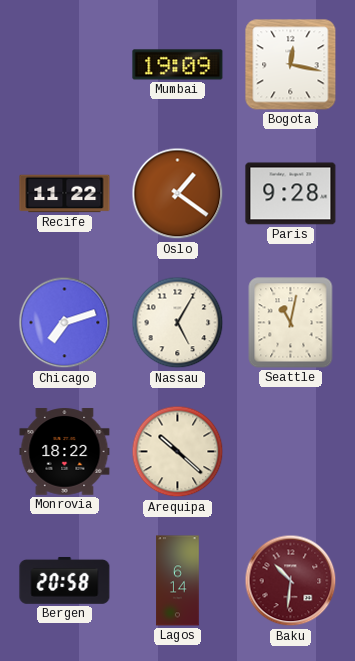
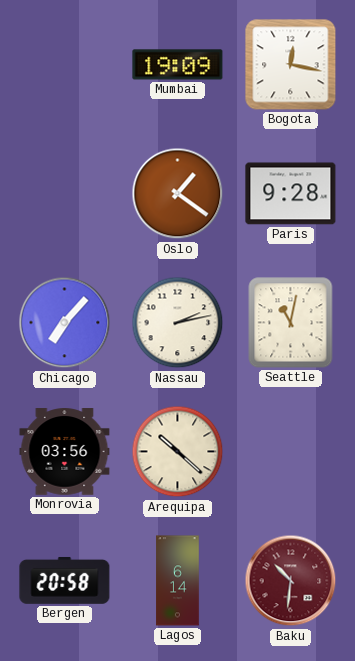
Recife: 11:22 -> none (65, 194)
Chicago: 7:12 -> 7:07 (65, 323)
Nassau: 5:05 -> 2:13 (178, 323)
Monrovia: 18:22 -> 03:56 (65, 452)
